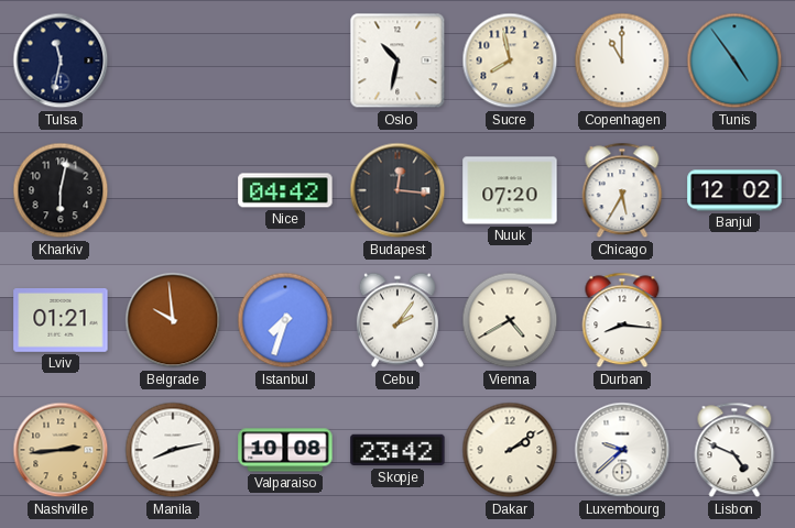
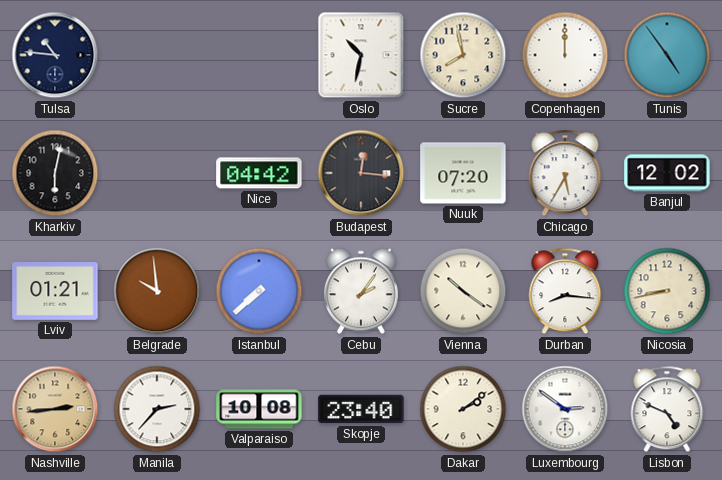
Tulsa: 11:32 -> 10:46 (55, 55)
Copenhagen: 11:00 -> 12:00 (565, 55)
Istanbul: 7:33 -> 7:38 (259, 291)
Vienna: 4:40 -> 10:21 (463, 291)
Nicosia: none -> 8:43 (667, 291)
Manila: 8:13 -> 2:37 (157, 409)
Skopje: 23:42 -> 23:40 (361, 409)
Luxembourg: 9:38 -> 2:51 (565, 409)
